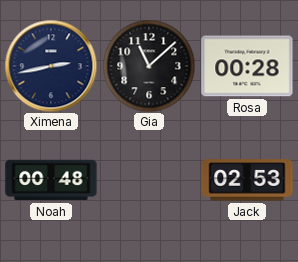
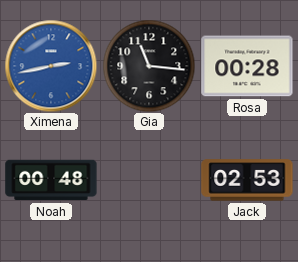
Ximena dial: navy -> blue (51, 66)
Gia: 11:08 -> 11:16 (149, 66)
